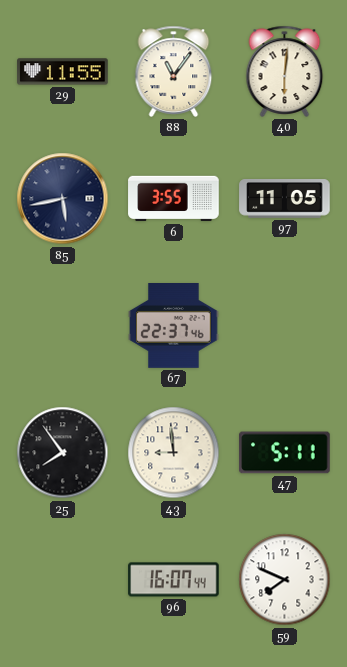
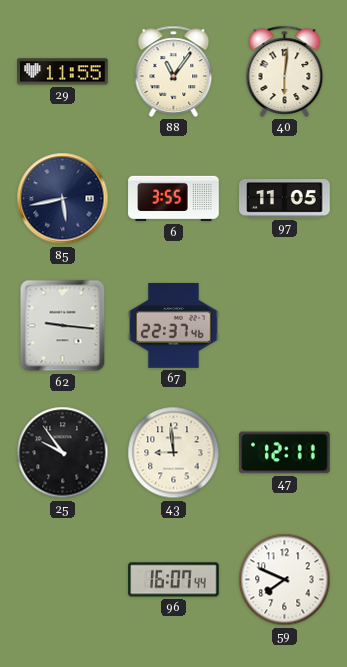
62: none -> 9:16 (63, 326)
25: 7:54 -> 9:54 (63, 453)
47: 5:11 -> 12:11 (285, 453)
